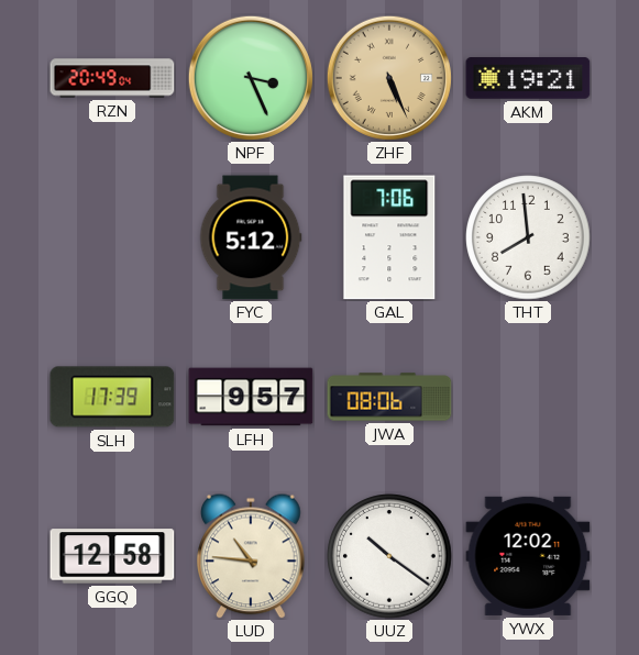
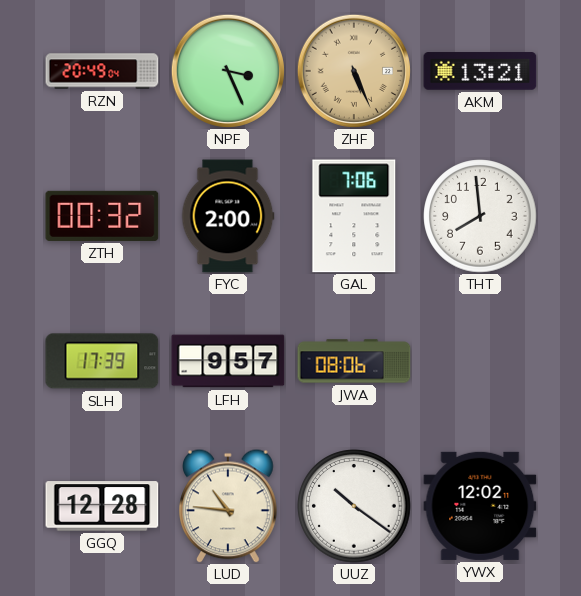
AKM: 19:21 -> 13:21 (480, 71)
ZTH: none -> 00:32 (102, 216)
FYC: 5:12 -> 2:00 (228, 216)
GGQ: 12:58 -> 12:28 (102, 506)
